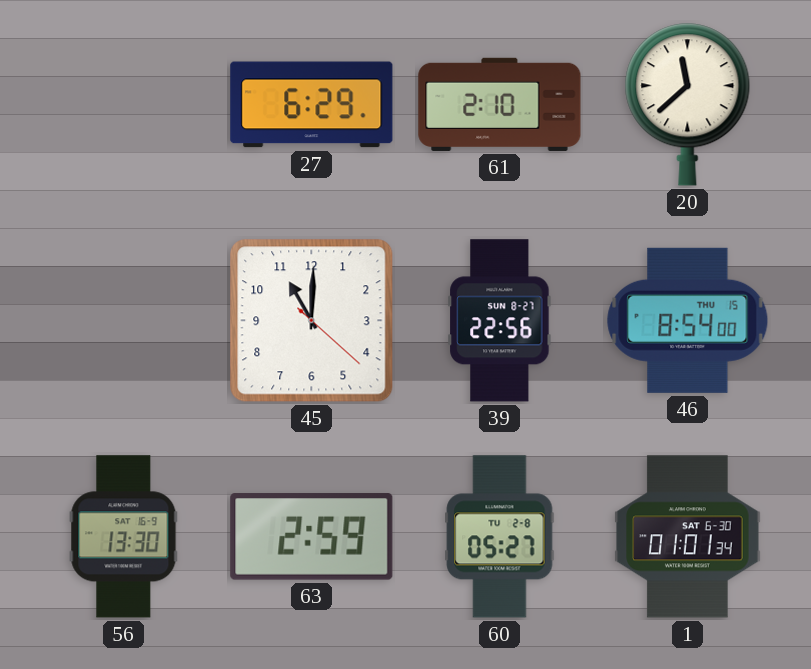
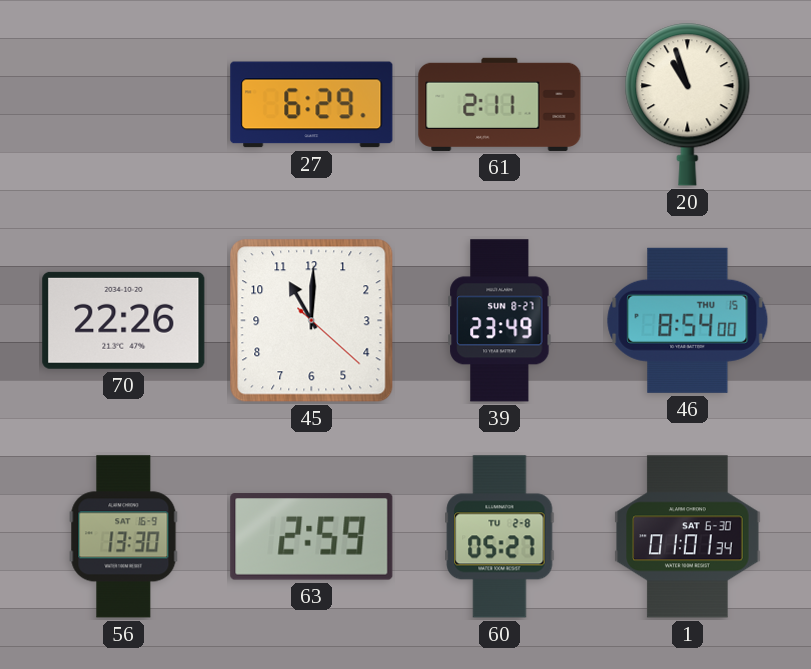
61: 2:10 -> 2:11 (500, 104)
20: 11:38 -> 10:57 (688, 105)
70: none -> 22:26 (124, 320)
39: 22:56 -> 23:49 (500, 321)
